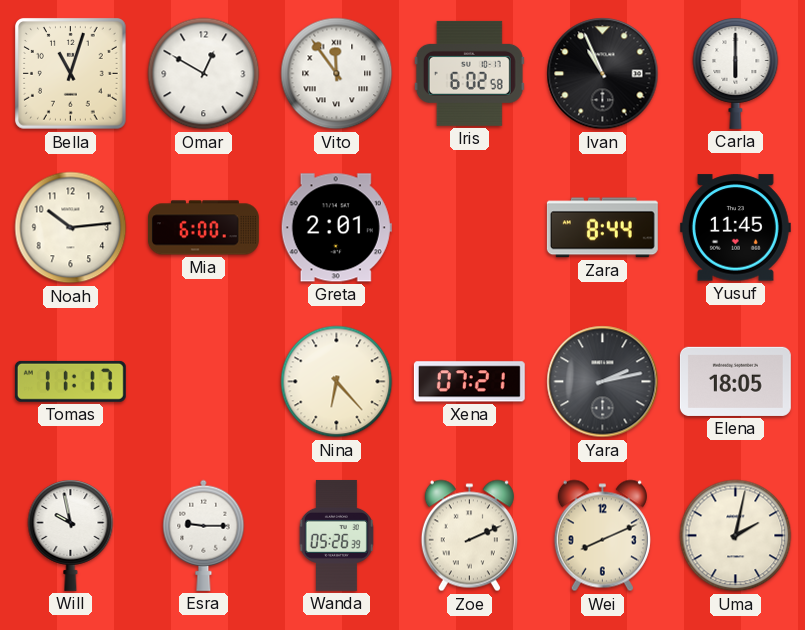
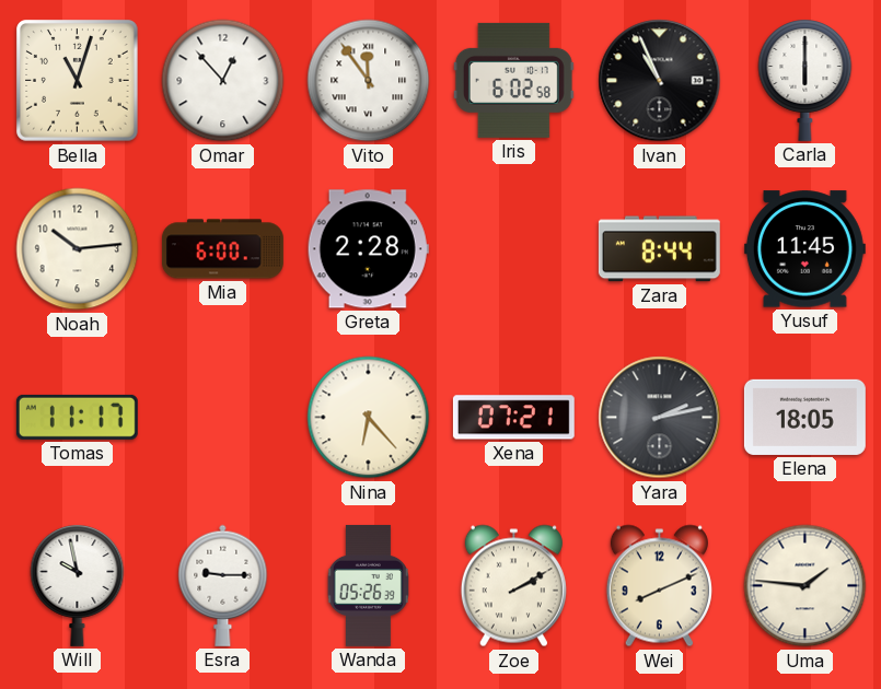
Omar: 12:50 -> 12:53 (223, 81)
Greta: 2:01 -> 2:28 (368, 249)
Zoe: 2:11 -> 2:10 (513, 586)
Uma: 2:02 -> 1:46 (805, 586)
